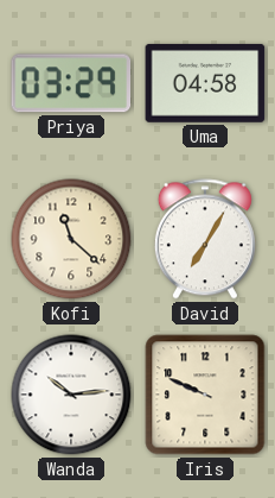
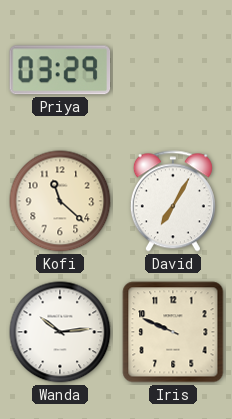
Uma: 04:58 -> none (205, 83)
